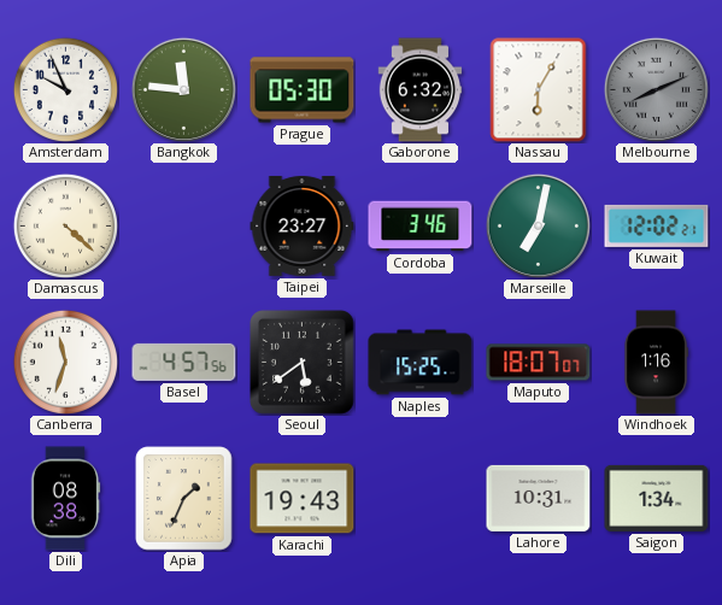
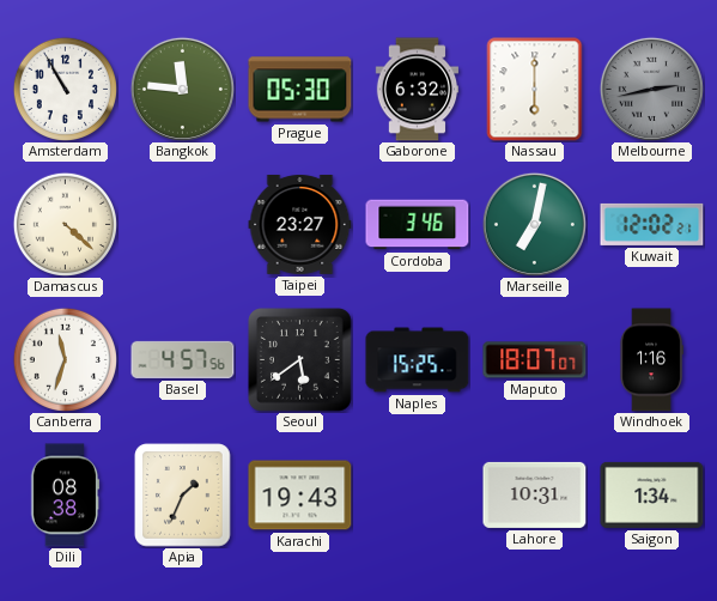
Amsterdam: 9:56 -> 10:55 (65, 89)
Nassau: 6:05 -> 6:00 (535, 90)
Melbourne: 8:11 -> 2:43 (651, 89)
